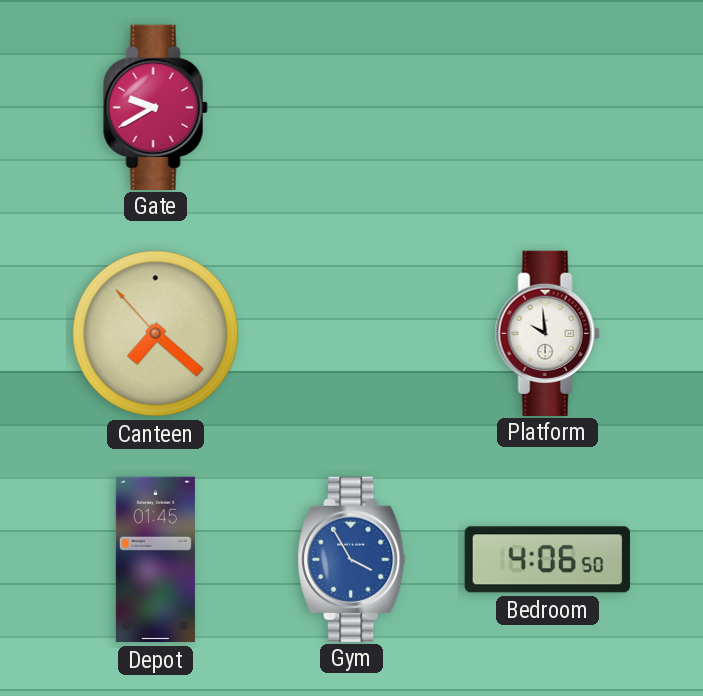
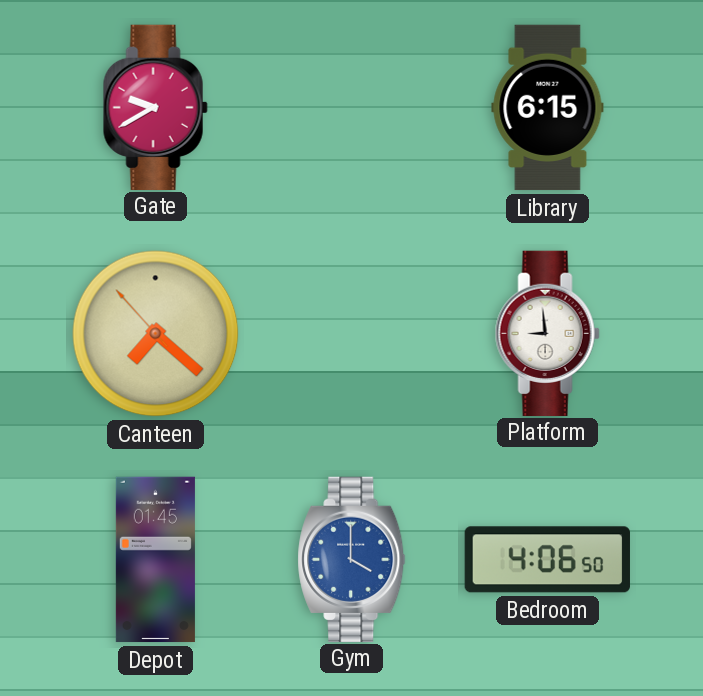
Library: none -> 6:15 (548, 108)
Platform: 9:59 -> 8:59 (547, 333)
Gym: 3:55 -> 4:00 (352, 559)
